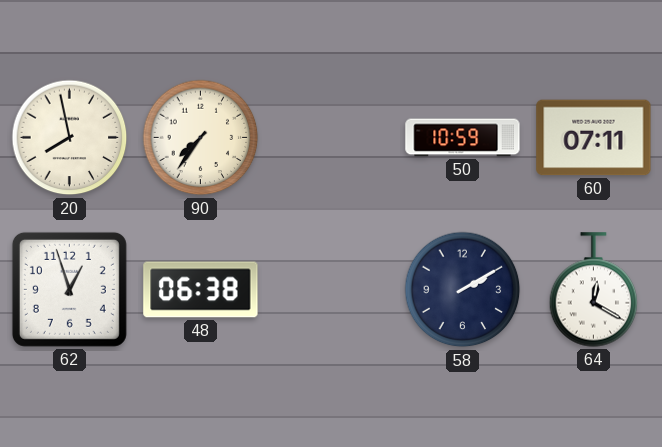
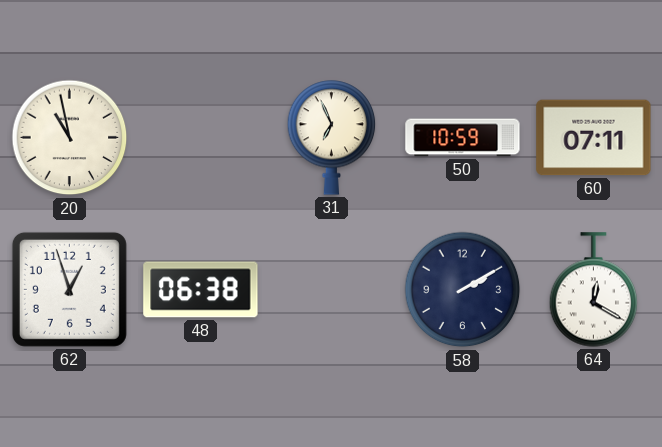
20: 7:58 -> 10:58 (70, 138)
90: 7:36 -> none (201, 138)
31: none -> 6:56 (332, 138)
